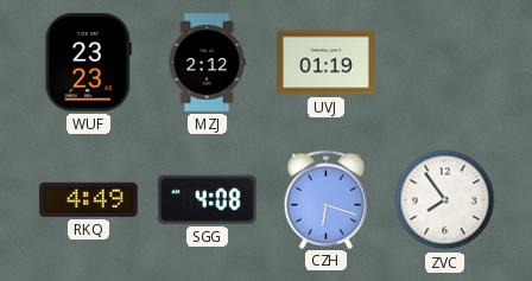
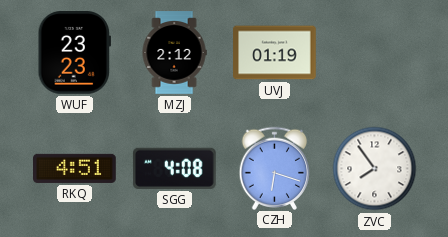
RKQ: 4:49 -> 4:51 (75, 168)
